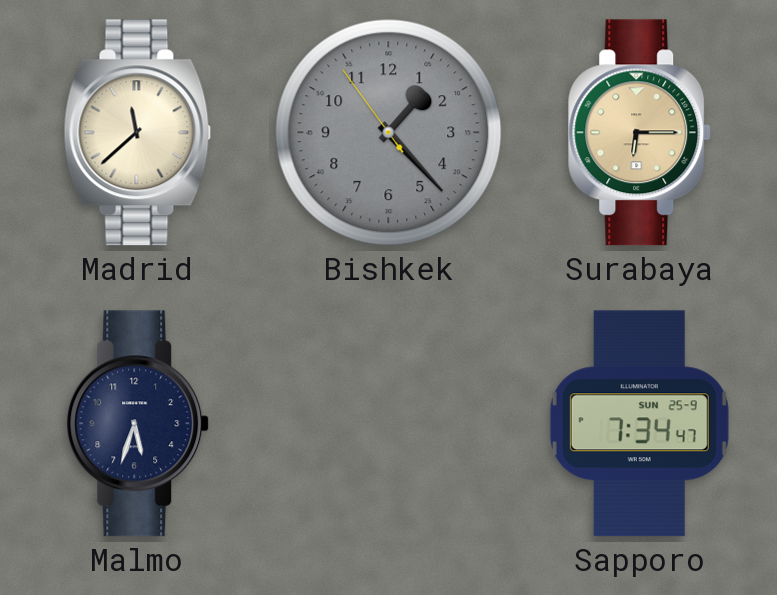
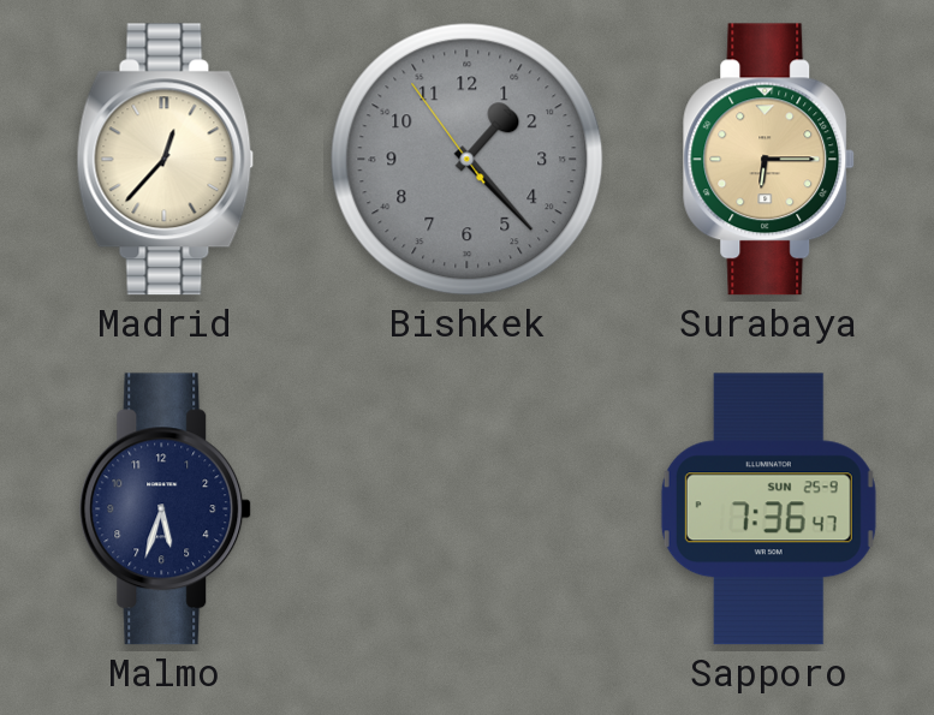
Madrid: 11:38 -> 12:37 (166, 160)
Sapporo: 7:34 -> 7:36 (768, 510)
